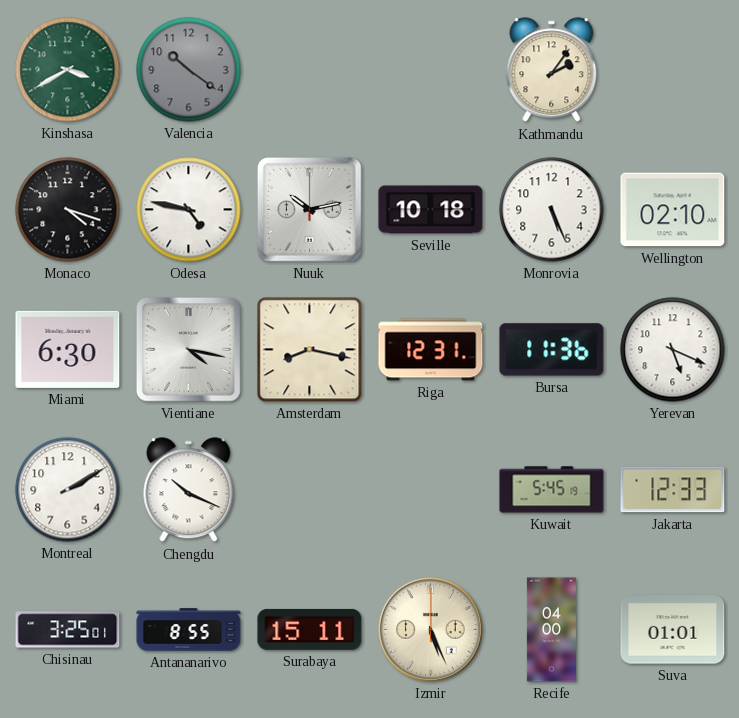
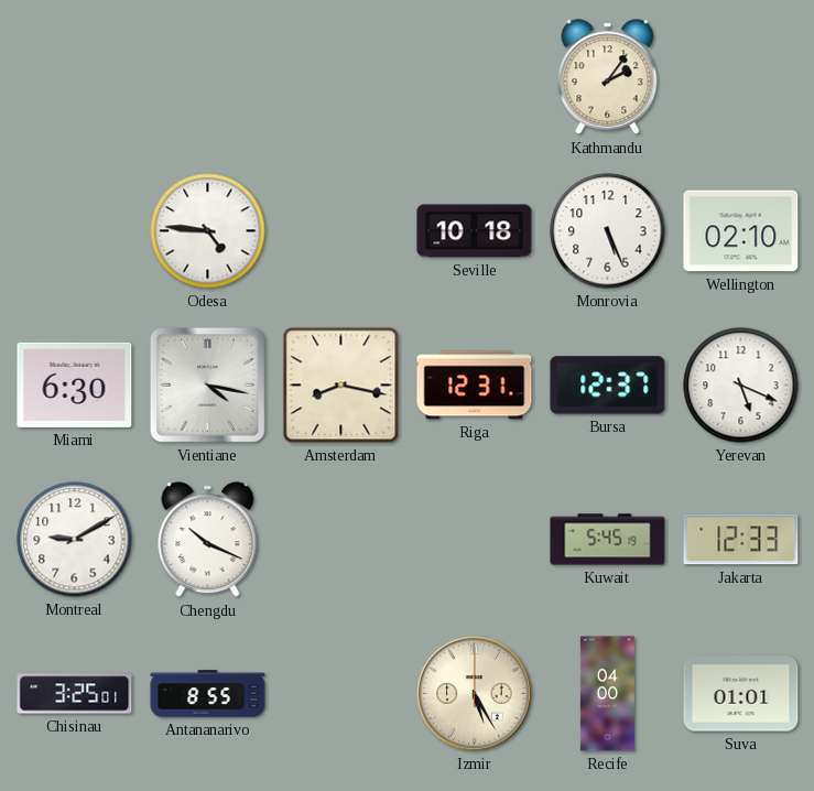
Kinshasa: 3:40 -> none (68, 70)
Valencia: 10:21 -> none (189, 70)
Monaco: 4:18 -> none (68, 210)
Odesa: 4:47 -> 4:46 (208, 231)
Nuuk: 10:13 -> none (309, 209)
Bursa: 11:36 -> 12:37 (608, 386)
Montreal: 2:10 -> 9:10 (75, 540)
Surabaya: 15:11 -> none (310, 629)
Izmir: 5:26 -> 5:25 (475, 694)
